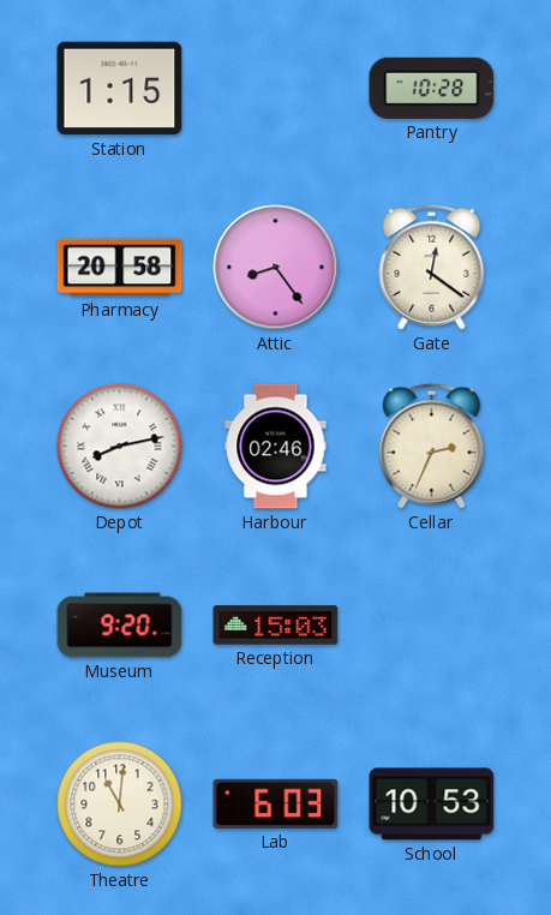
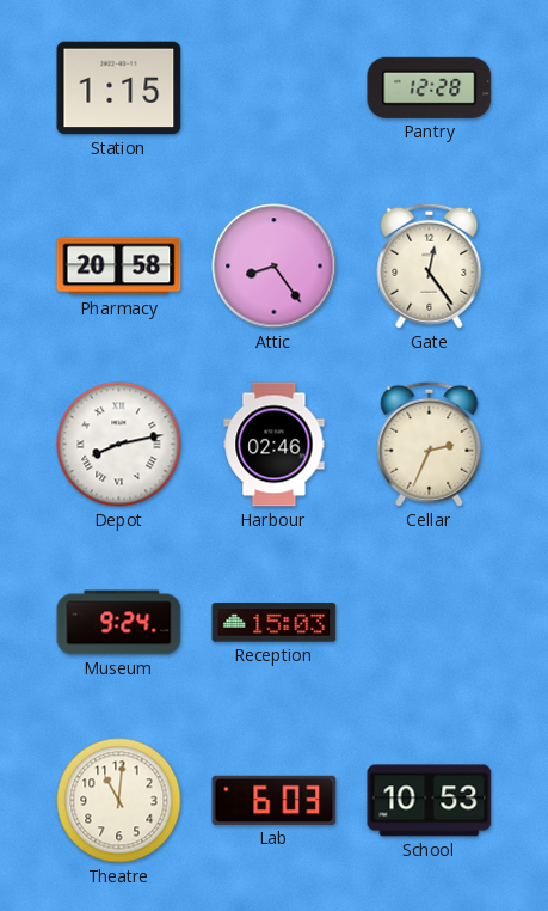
Pantry: 10:28 -> 12:28 (430, 87)
Gate: 12:21 -> 12:24 (430, 265)
Museum: 9:20 -> 9:24 (119, 623)
